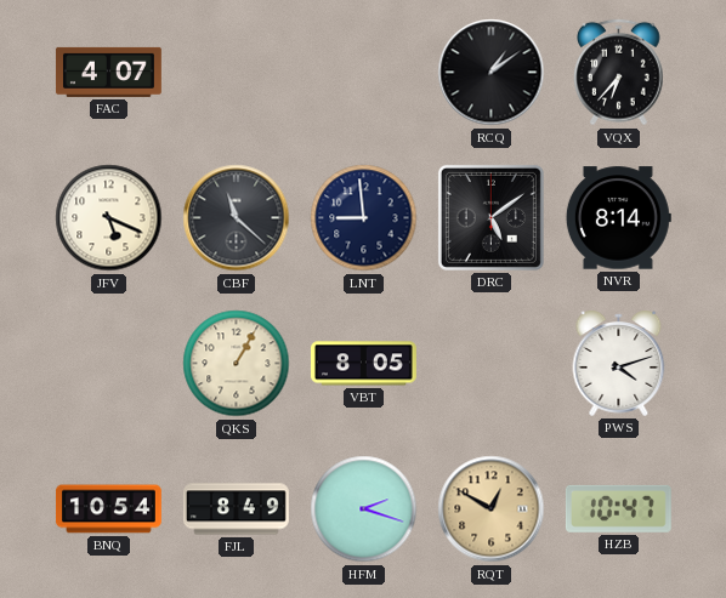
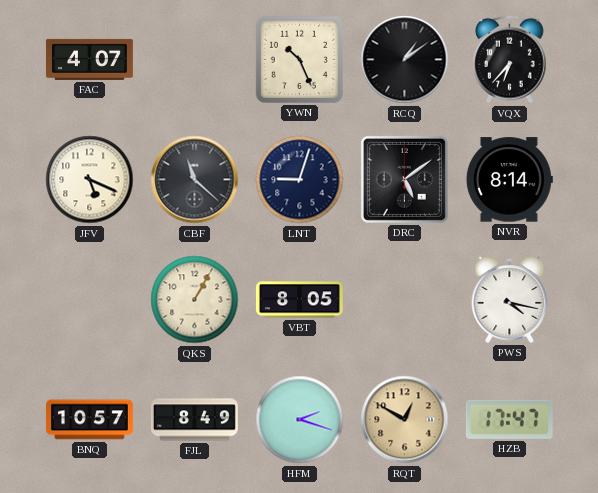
YWN: none -> 10:26 (299, 59)
LNT: 8:59 -> 9:03 (300, 180)
PWS: 4:12 -> 4:17 (510, 299)
BNQ: 10:54 -> 10:57 (89, 420)
HZB: 10:47 -> 17:47 (509, 419)
